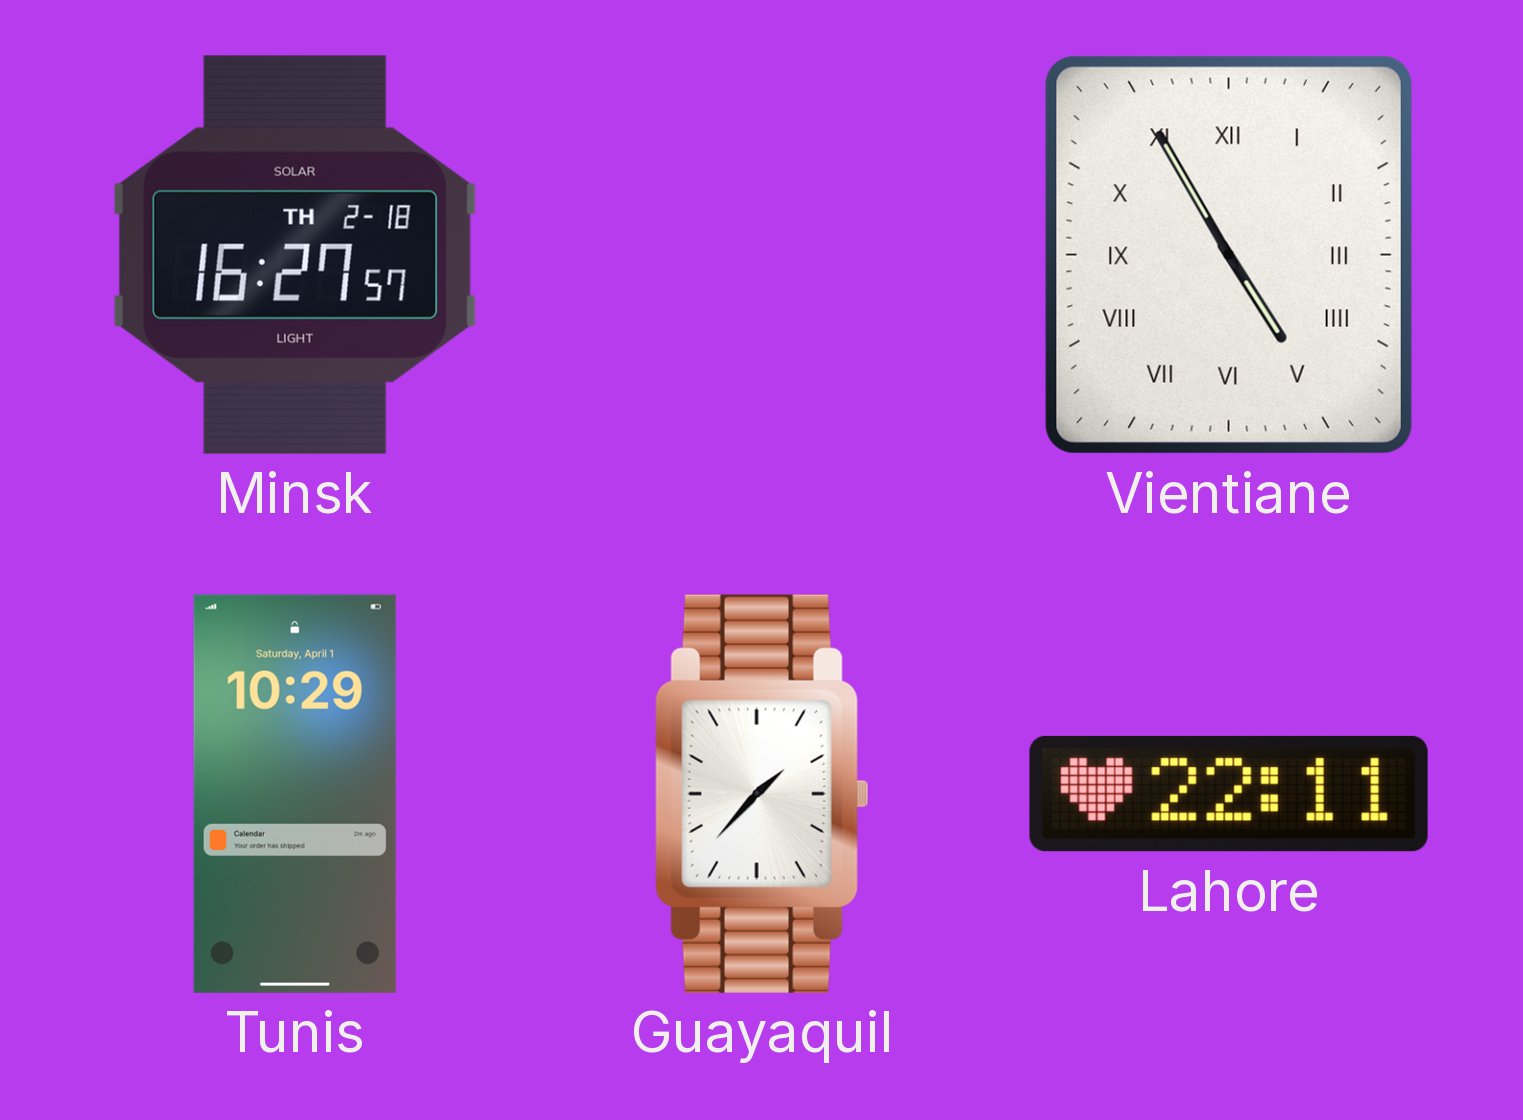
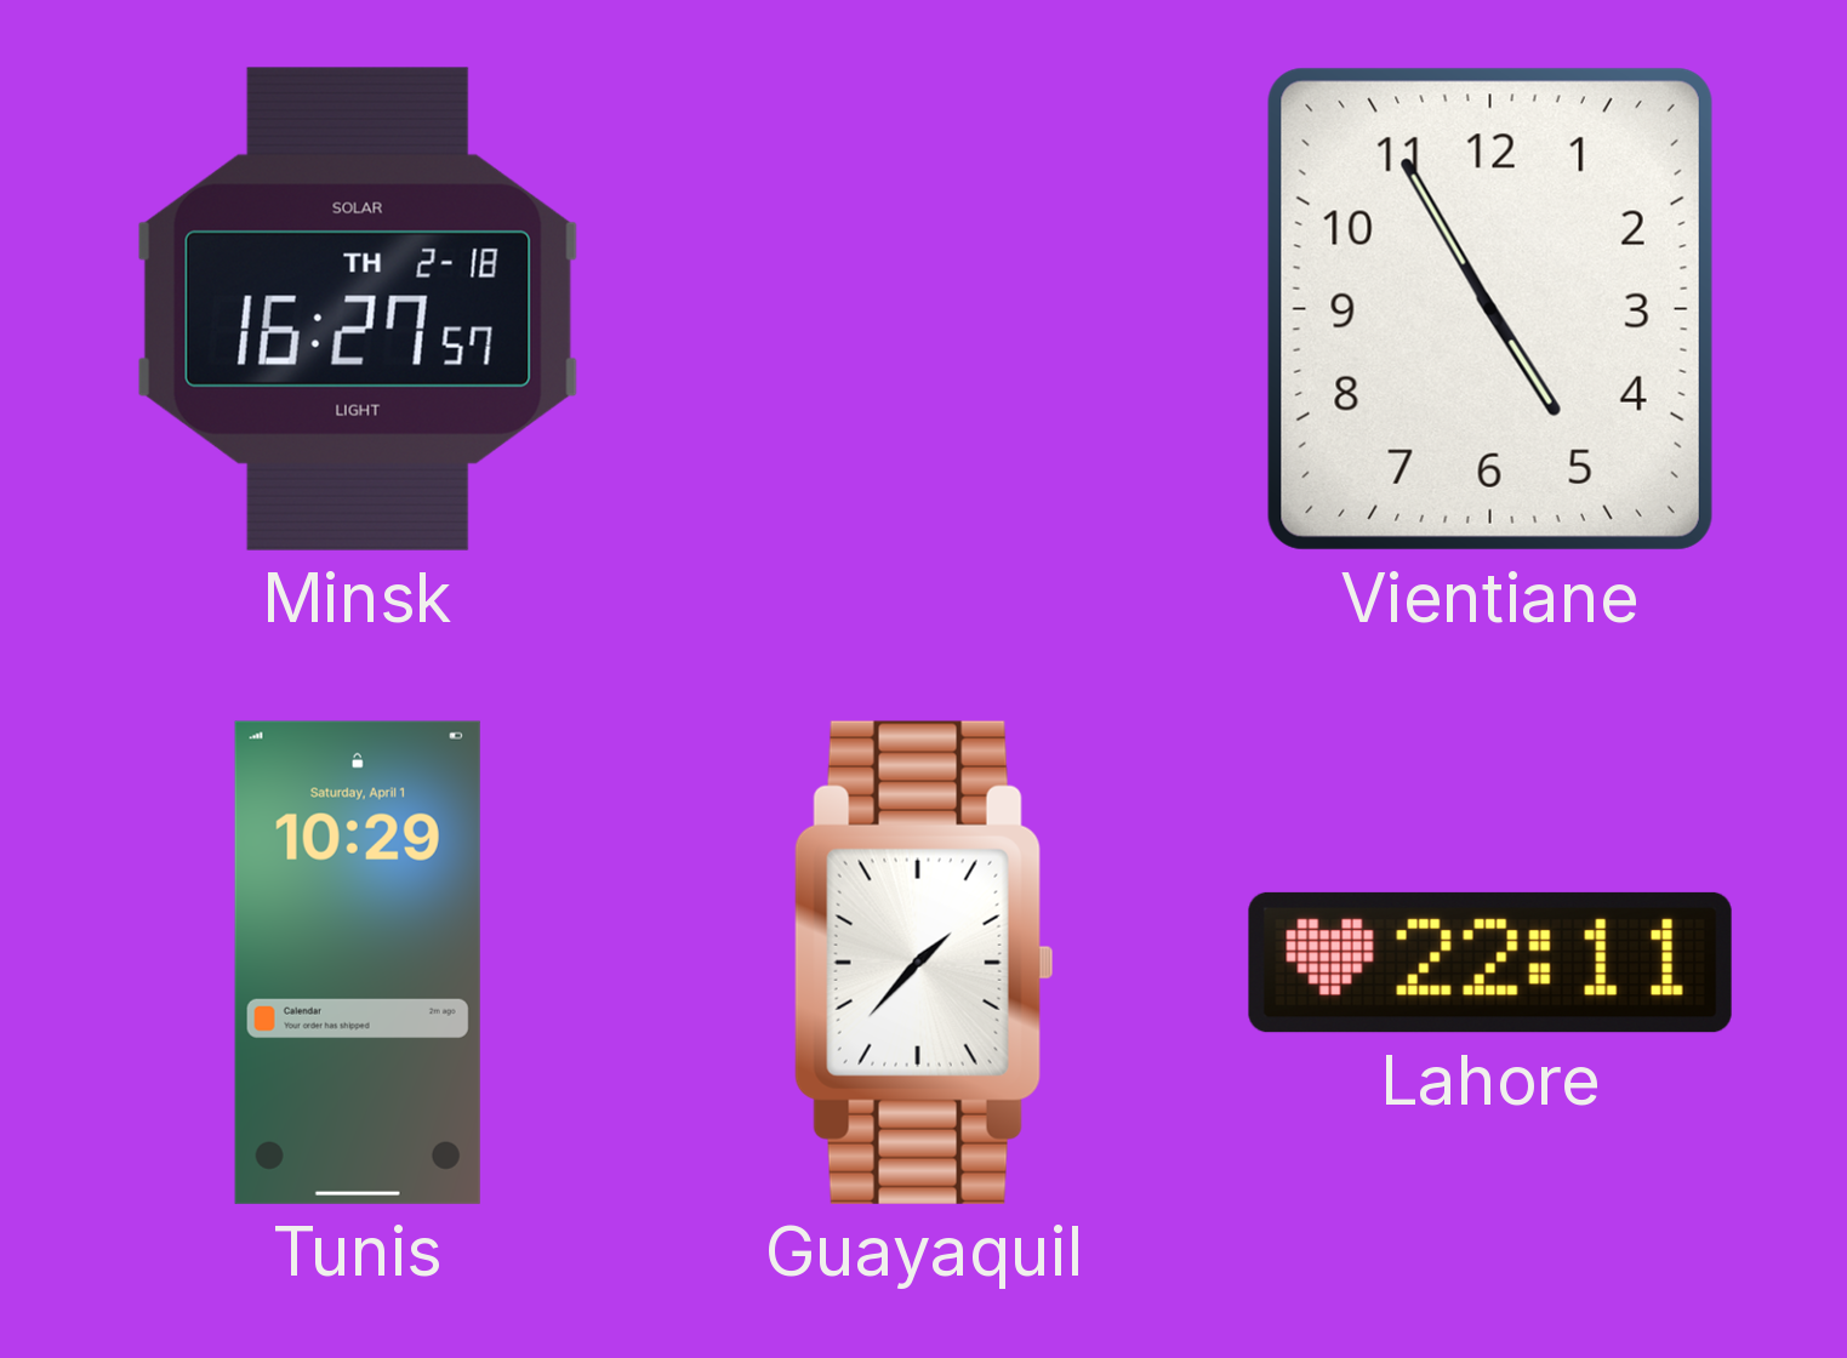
Vientiane numerals: Roman -> Arabic (1490, 309)
